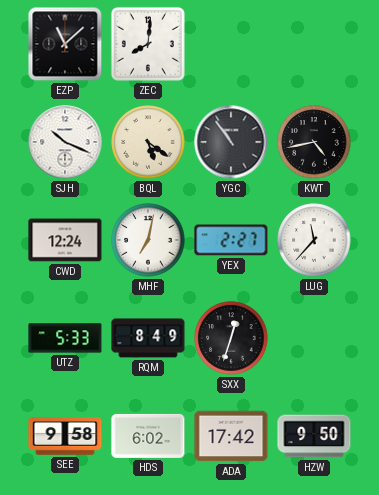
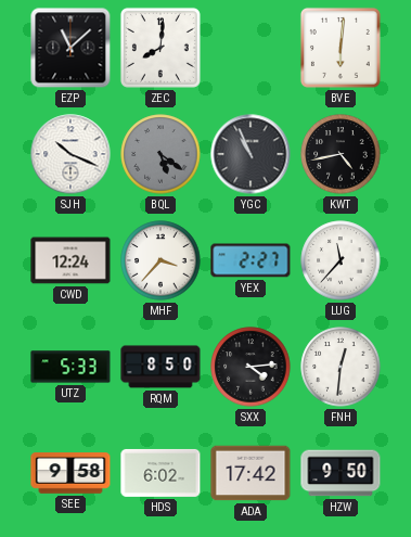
BVE: none -> 6:01 (341, 48)
BQL dial: cream -> grey (160, 154)
YGC: 10:54 -> 10:56 (251, 154)
MHF: 7:02 -> 3:37 (160, 260)
RQM: 8:49 -> 8:50 (160, 367)
SXX: 12:33 -> 4:14 (251, 367)
FNH: none -> 12:31 (341, 367)
